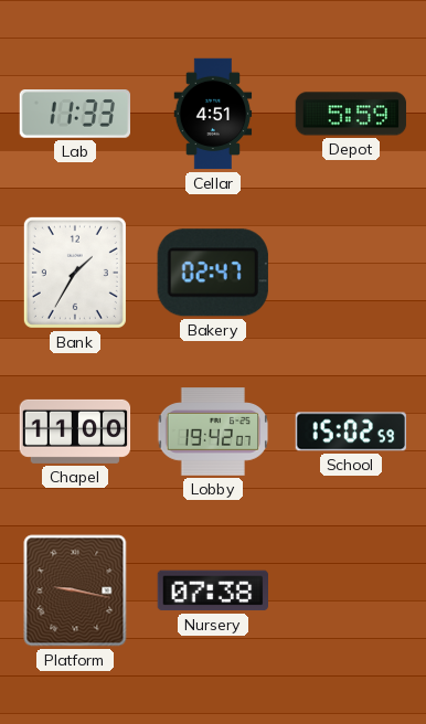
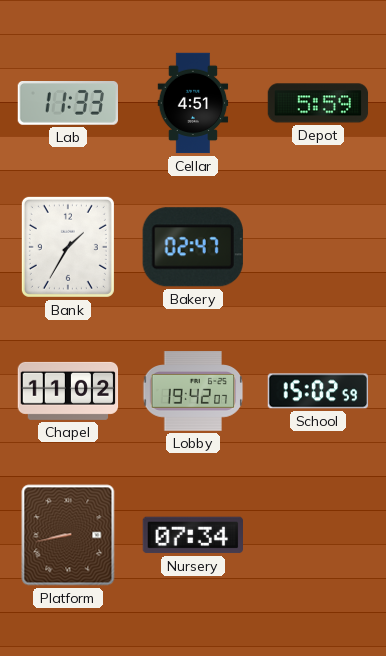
Chapel: 11:00 -> 11:02 (68, 391)
Platform: 9:17 -> 8:43 (68, 535)
Nursery: 07:38 -> 07:34 (192, 535)
